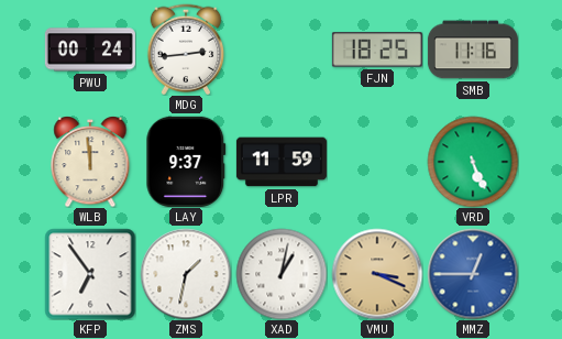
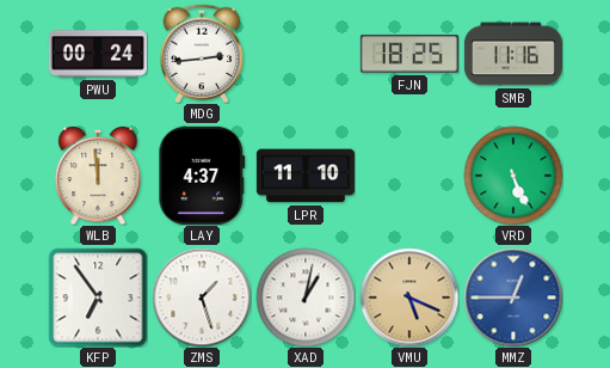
LAY: 9:37 -> 4:37 (202, 176)
LPR: 11:59 -> 11:10 (306, 176)
ZMS: 1:32 -> 1:27 (202, 298)
VMU: 3:19 -> 5:19 (409, 298)
